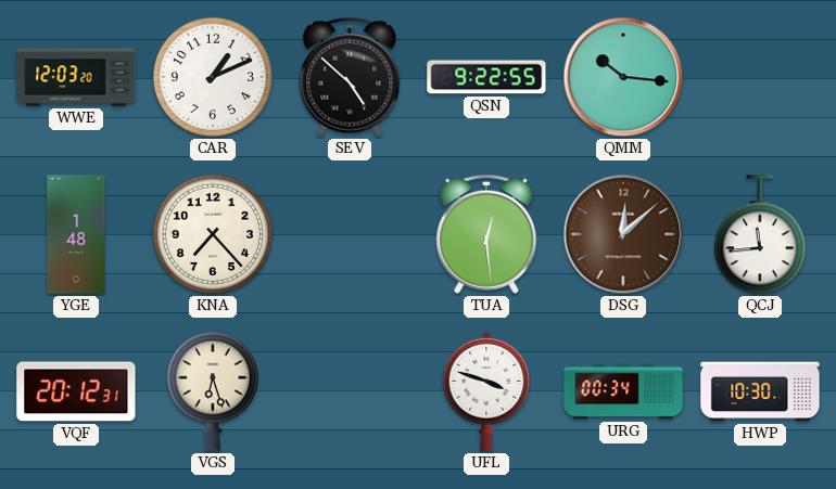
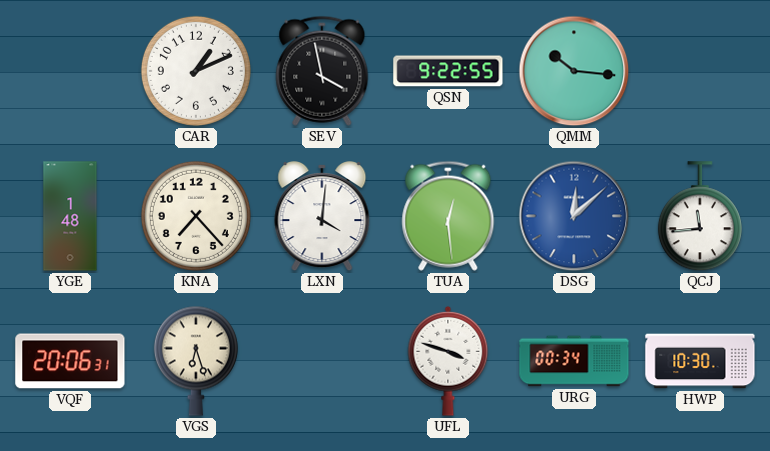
WWE: 12:03 -> none (76, 77)
SEV: 4:52 -> 3:58 (322, 71)
LXN: none -> 4:01 (322, 217)
DSG dial: brown -> blue (574, 216)
VQF: 20:12 -> 20:06 (70, 361)
